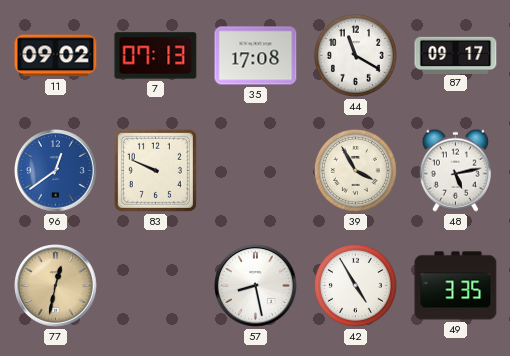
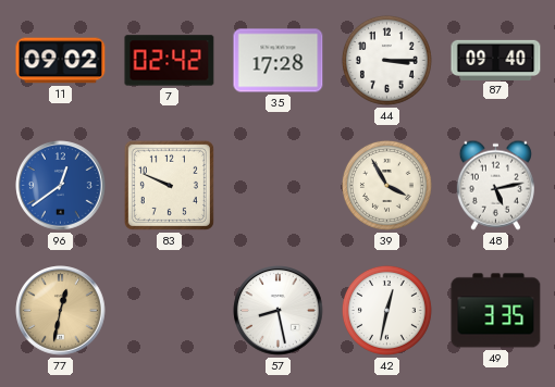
7: 07:13 -> 02:42 (170, 61)
35: 17:08 -> 17:28 (279, 61)
44: 11:20 -> 3:15 (386, 60)
87: 09:17 -> 09:40 (496, 60)
42: 4:55 -> 12:32 (386, 310)
